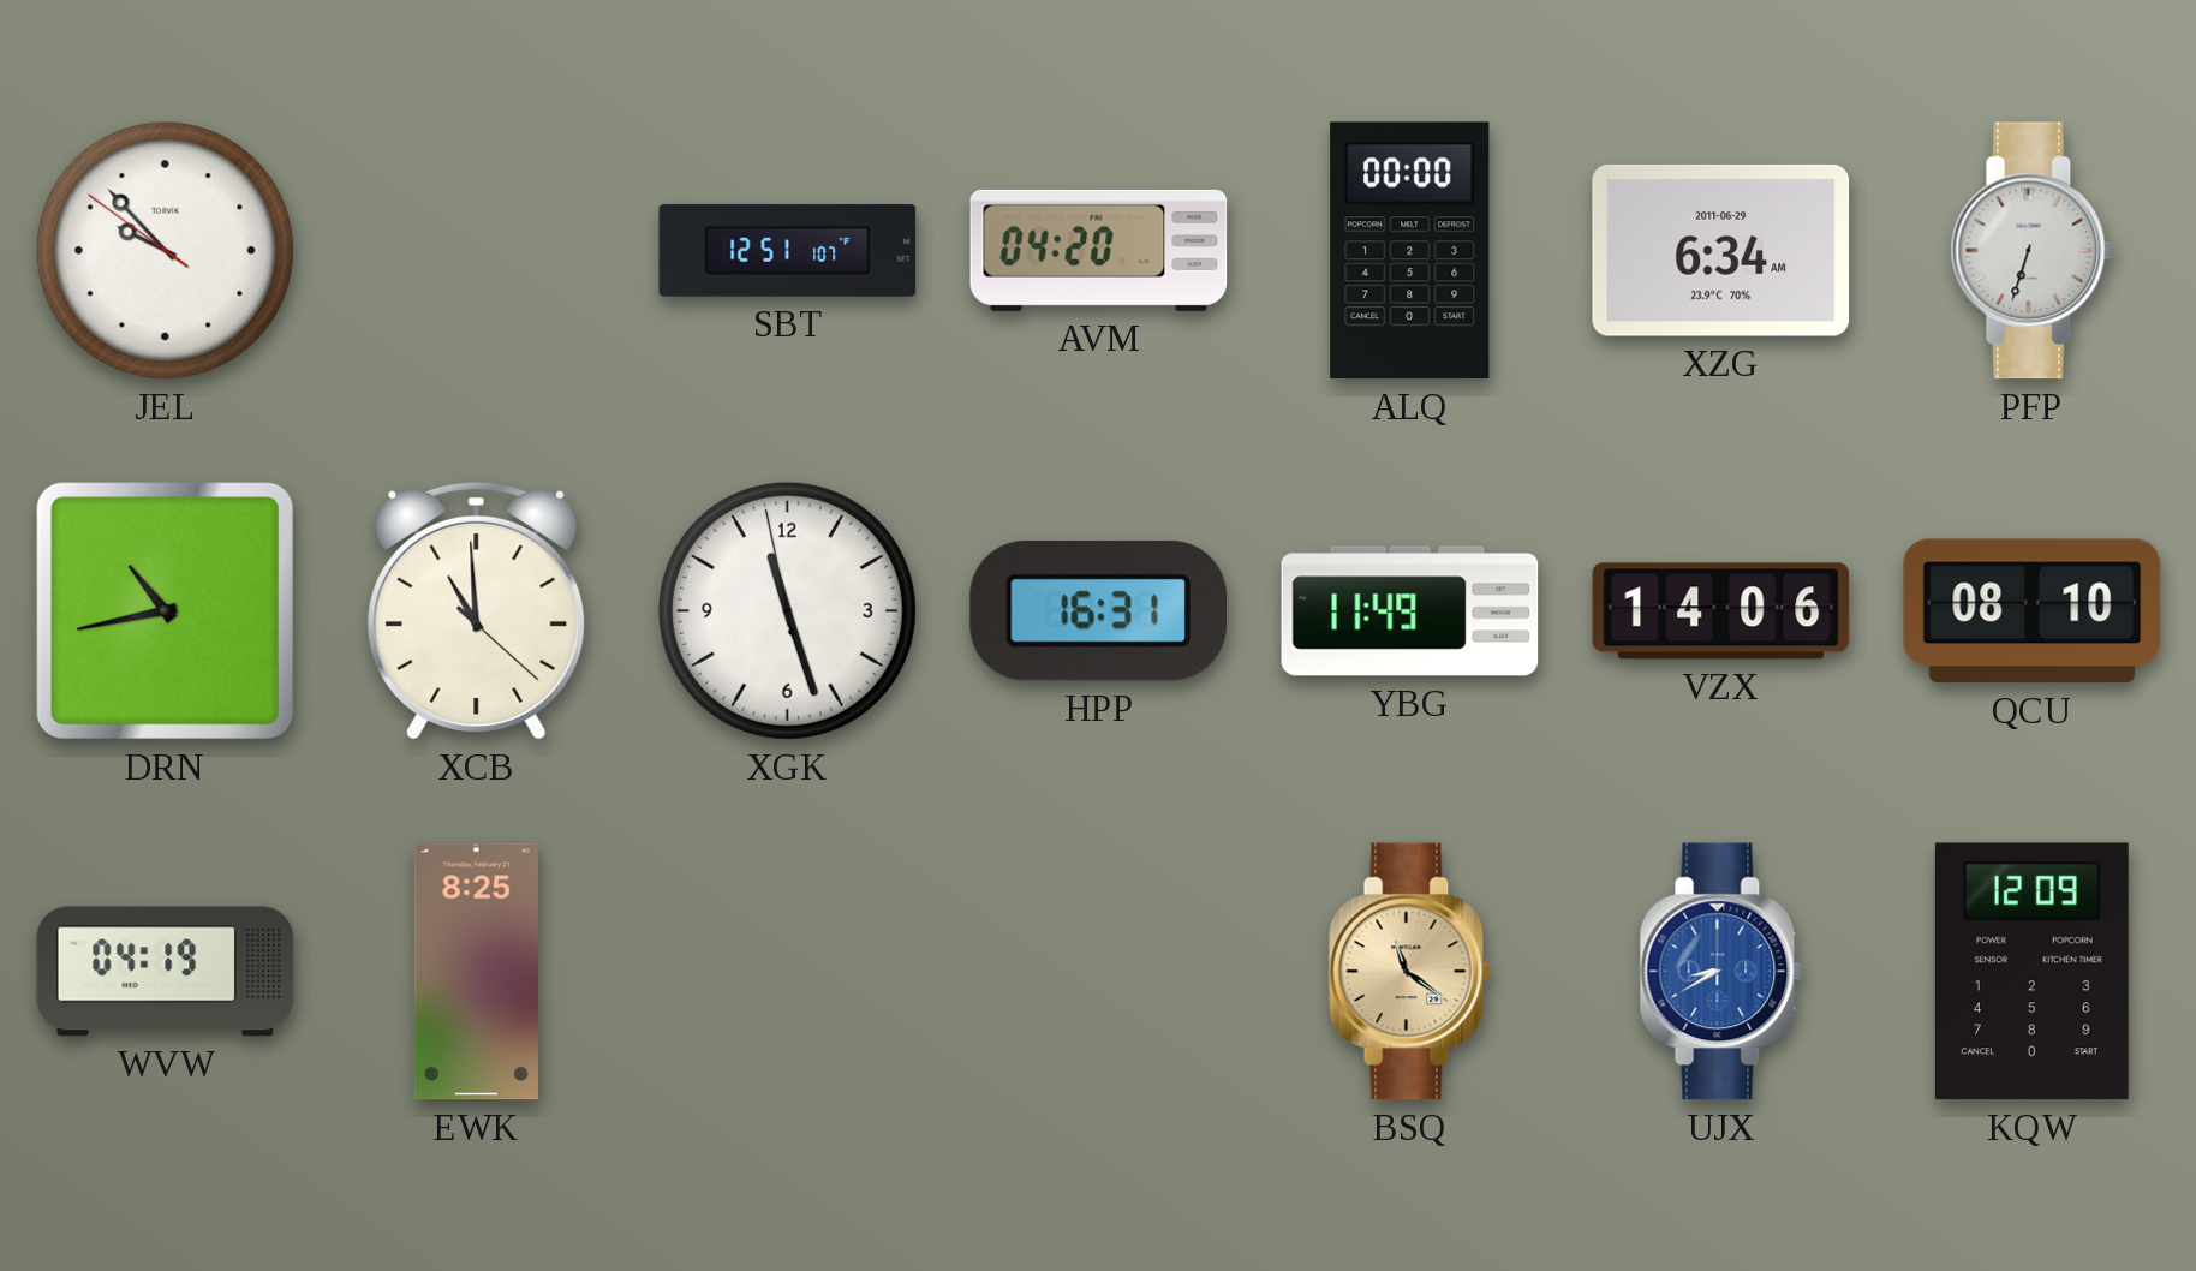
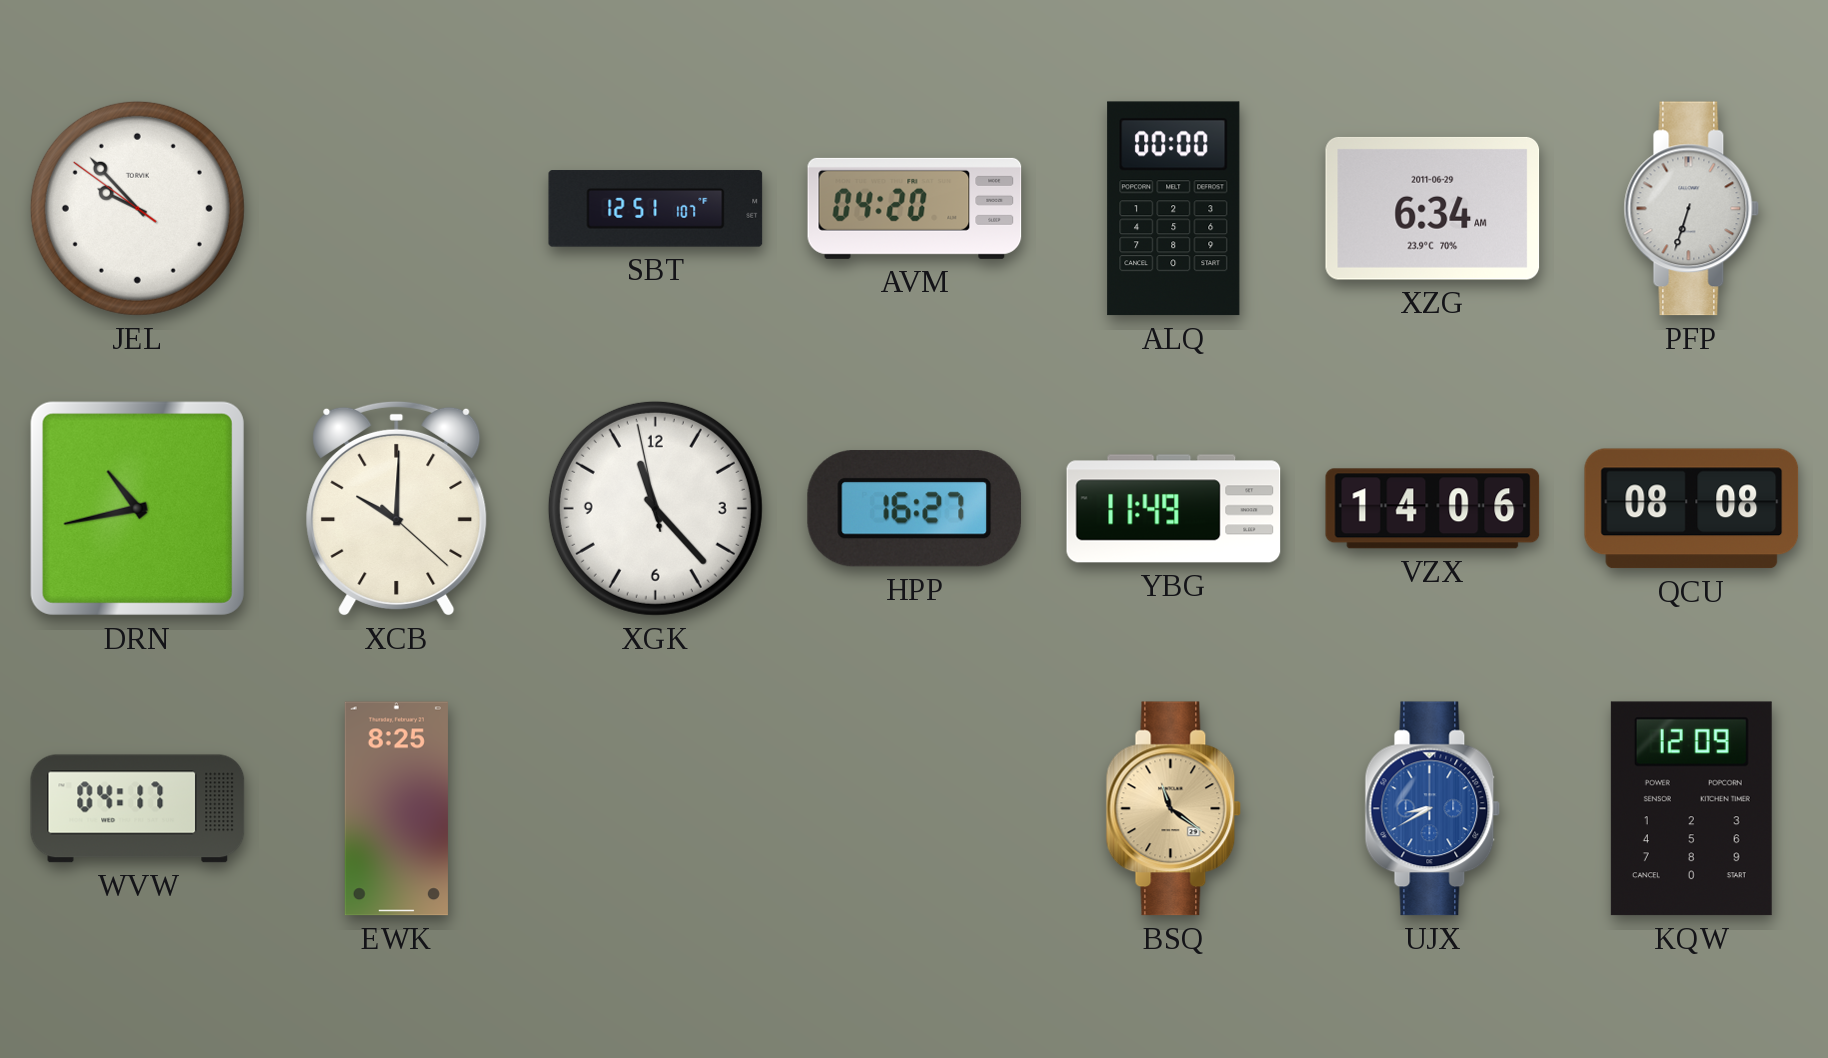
XCB: 10:59 -> 10:00 (397, 508)
XGK: 11:26 -> 11:22 (655, 508)
HPP: 16:31 -> 16:27 (914, 509)
QCU: 08:10 -> 08:08 (1692, 509)
WVW: 04:19 -> 04:17 (138, 809)
